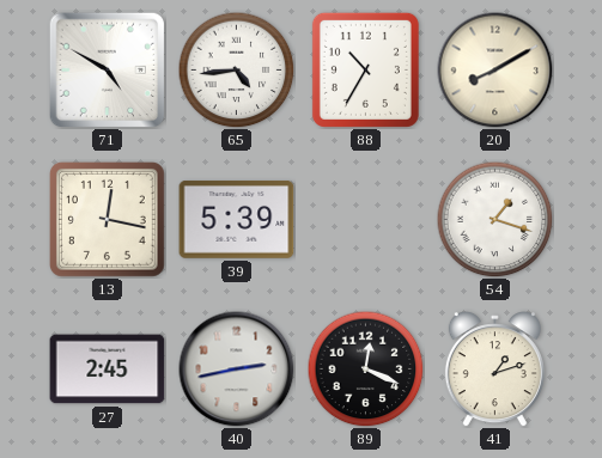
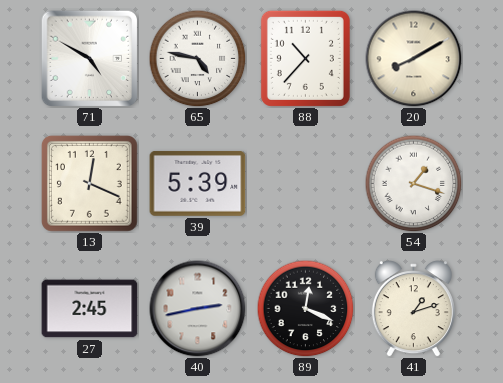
65: 4:44 -> 4:47 (197, 58)
88: 10:35 -> 10:37 (305, 58)
13: 12:17 -> 12:19 (89, 183)
